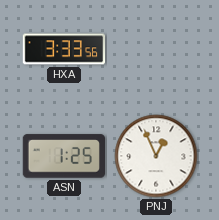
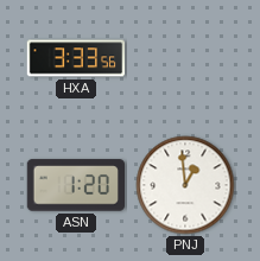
ASN: 1:25 -> 1:20 (75, 185)
PNJ: 12:56 -> 12:59 (185, 185)
